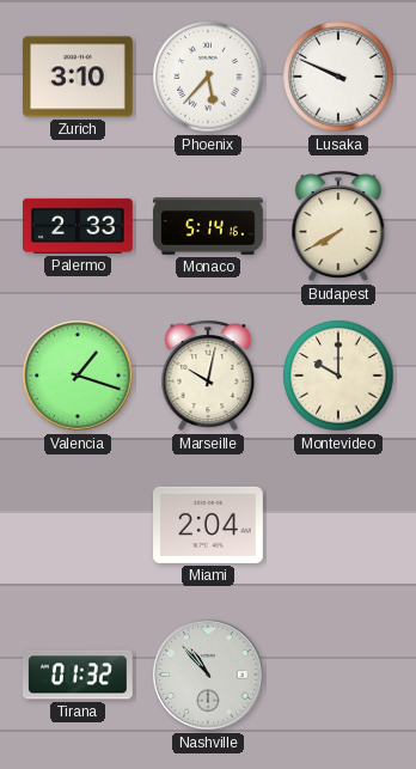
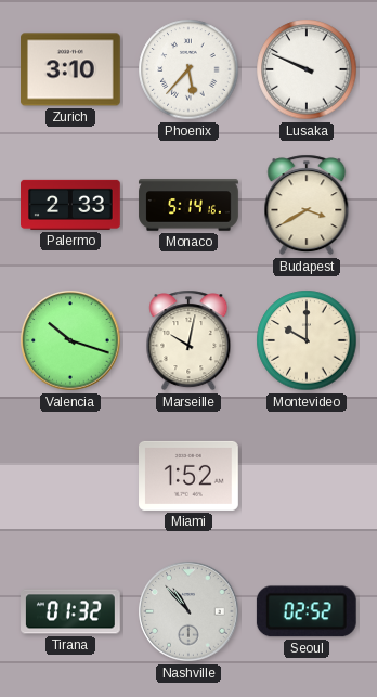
Budapest: 7:40 -> 3:40 (307, 205)
Valencia: 1:18 -> 10:18 (70, 340)
Miami: 2:04 -> 1:52 (190, 476)
Seoul: none -> 02:52 (307, 611)
